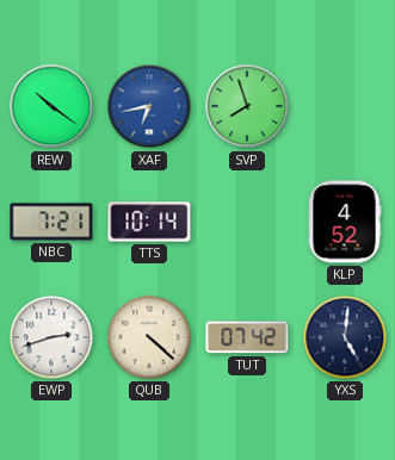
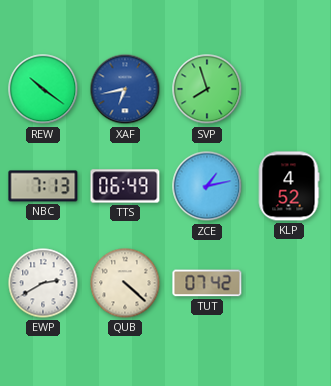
NBC: 7:21 -> 7:13 (43, 186)
TTS: 10:14 -> 06:49 (125, 186)
ZCE: none -> 1:13 (207, 186)
EWP: 2:42 -> 2:40 (43, 283)
YXS: 5:01 -> none (345, 337)
